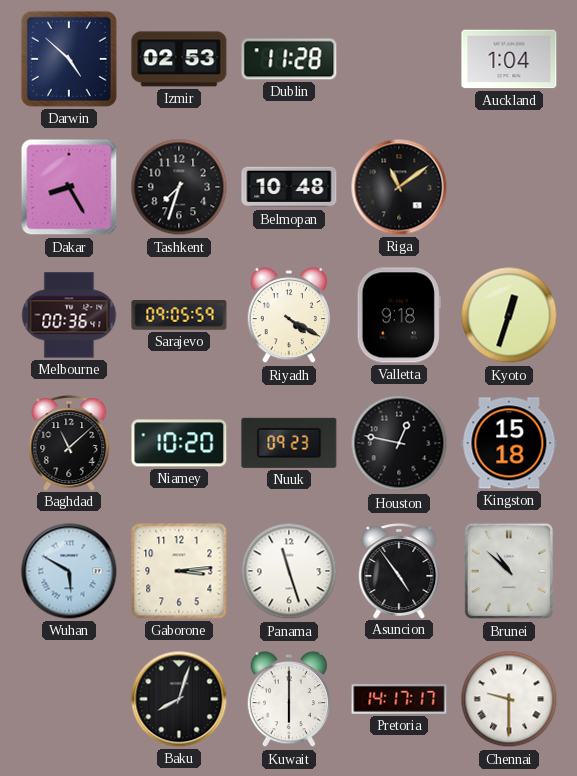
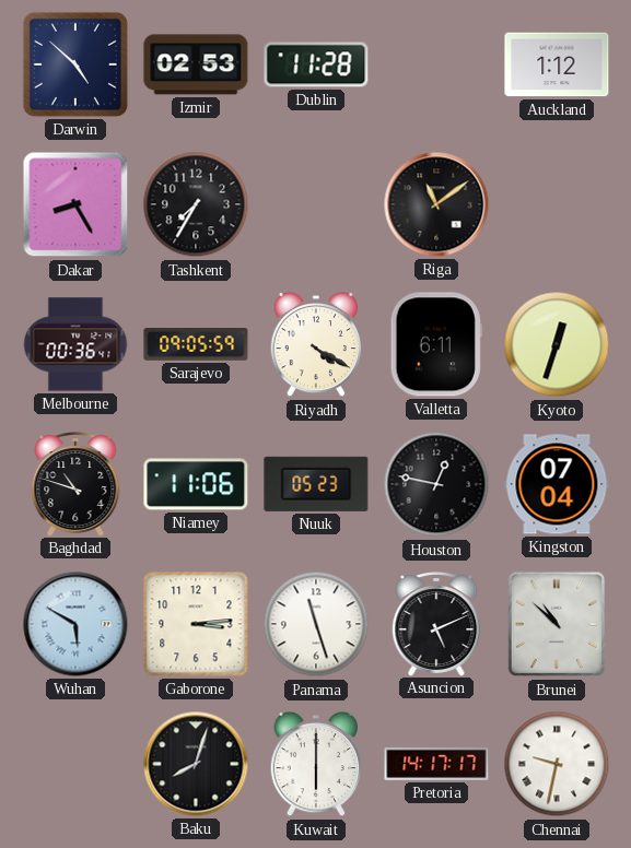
Auckland: 1:04 -> 1:12 (557, 64)
Tashkent: 7:33 -> 7:35 (196, 204)
Belmopan: 10:48 -> none (289, 187)
Valletta: 9:18 -> 6:11 (436, 344)
Baghdad: 11:08 -> 10:48 (75, 484)
Niamey: 10:20 -> 11:06 (196, 484)
Nuuk: 09:23 -> 05:23 (316, 484)
Kingston: 15:18 -> 07:04 (557, 484)
Asuncion: 4:54 -> 5:11 (436, 624)
Chennai: 9:30 -> 9:32 (557, 764)
